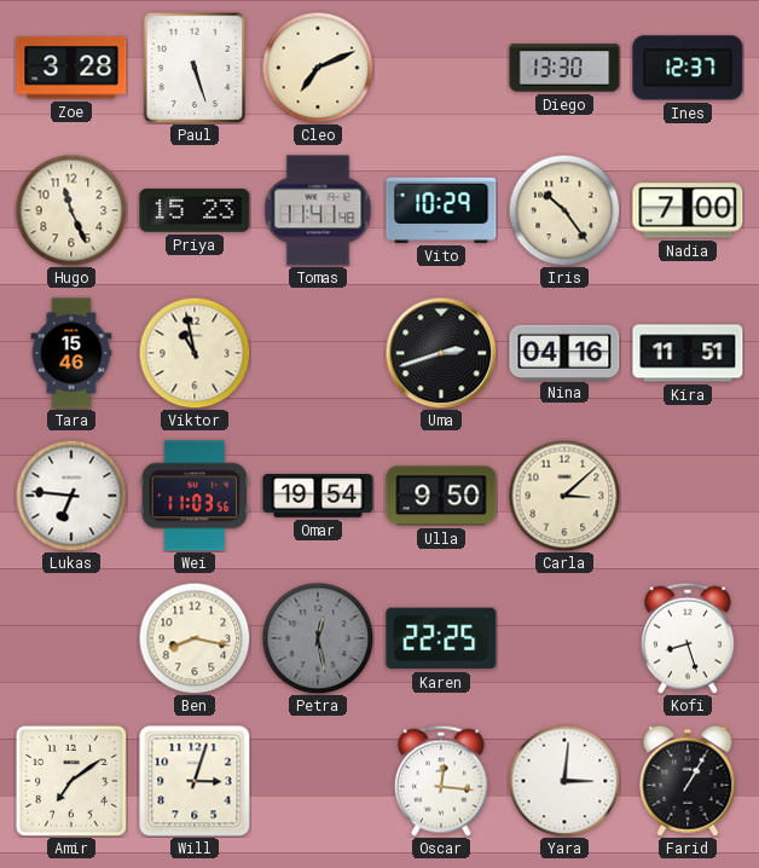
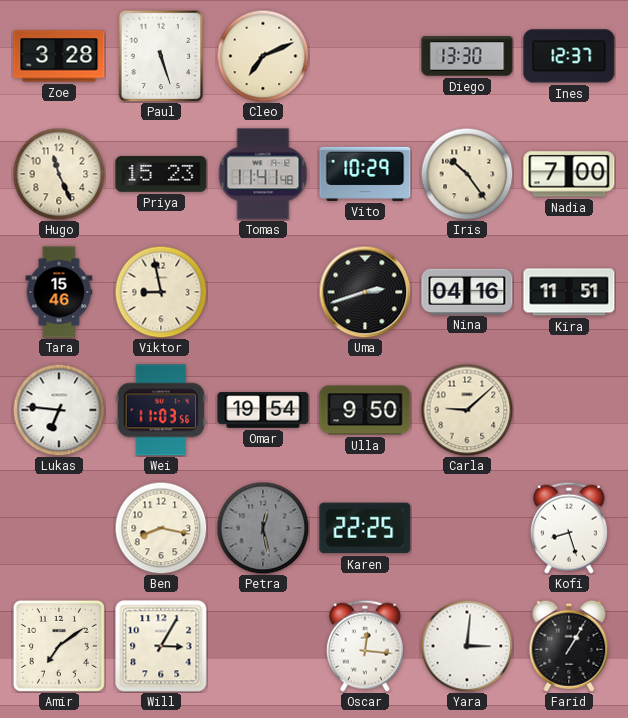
Viktor: 10:58 -> 8:58 (161, 292)
Carla: 3:08 -> 9:08 (467, 410)
Will: 3:03 -> 3:05 (161, 646)
